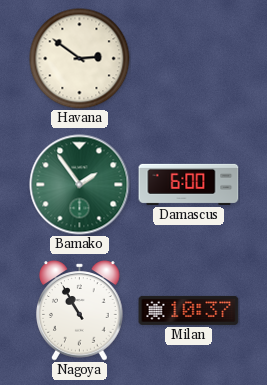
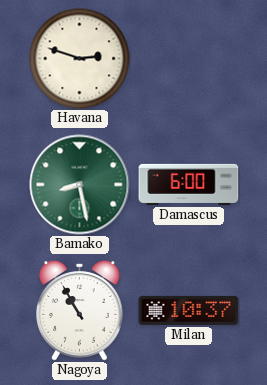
Havana: 2:51 -> 2:48 (80, 59)
Bamako: 1:54 -> 8:28 (80, 185)
